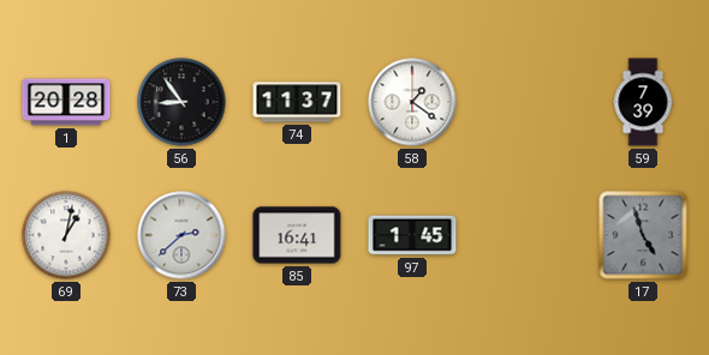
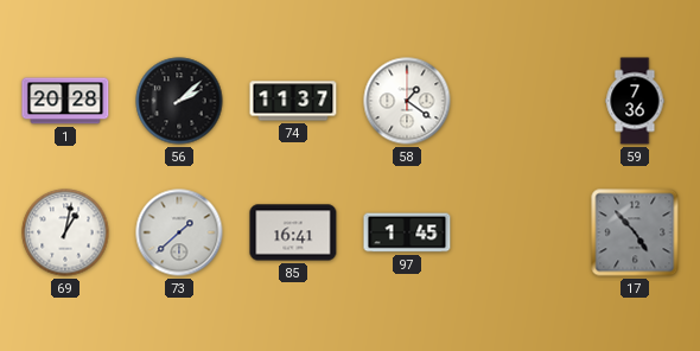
56: 8:54 -> 2:08 (179, 101)
59: 7:39 -> 7:36 (635, 101)
73: 2:38 -> 1:38 (179, 232)
17: 4:57 -> 4:53 (635, 232)
